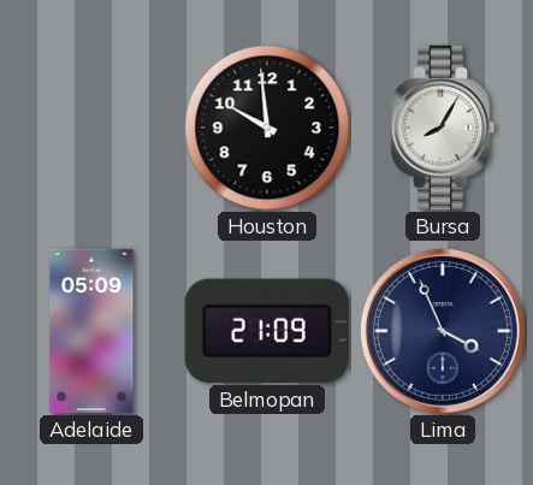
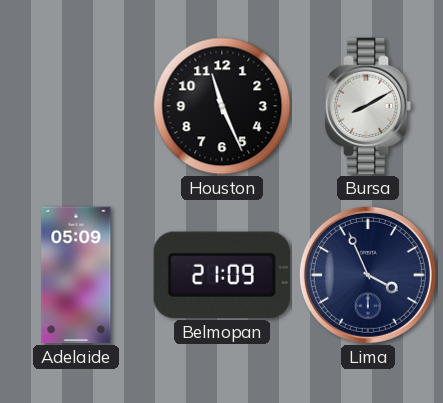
Houston: 9:59 -> 11:26 (222, 106)
Bursa: 8:05 -> 8:10 (368, 106)
